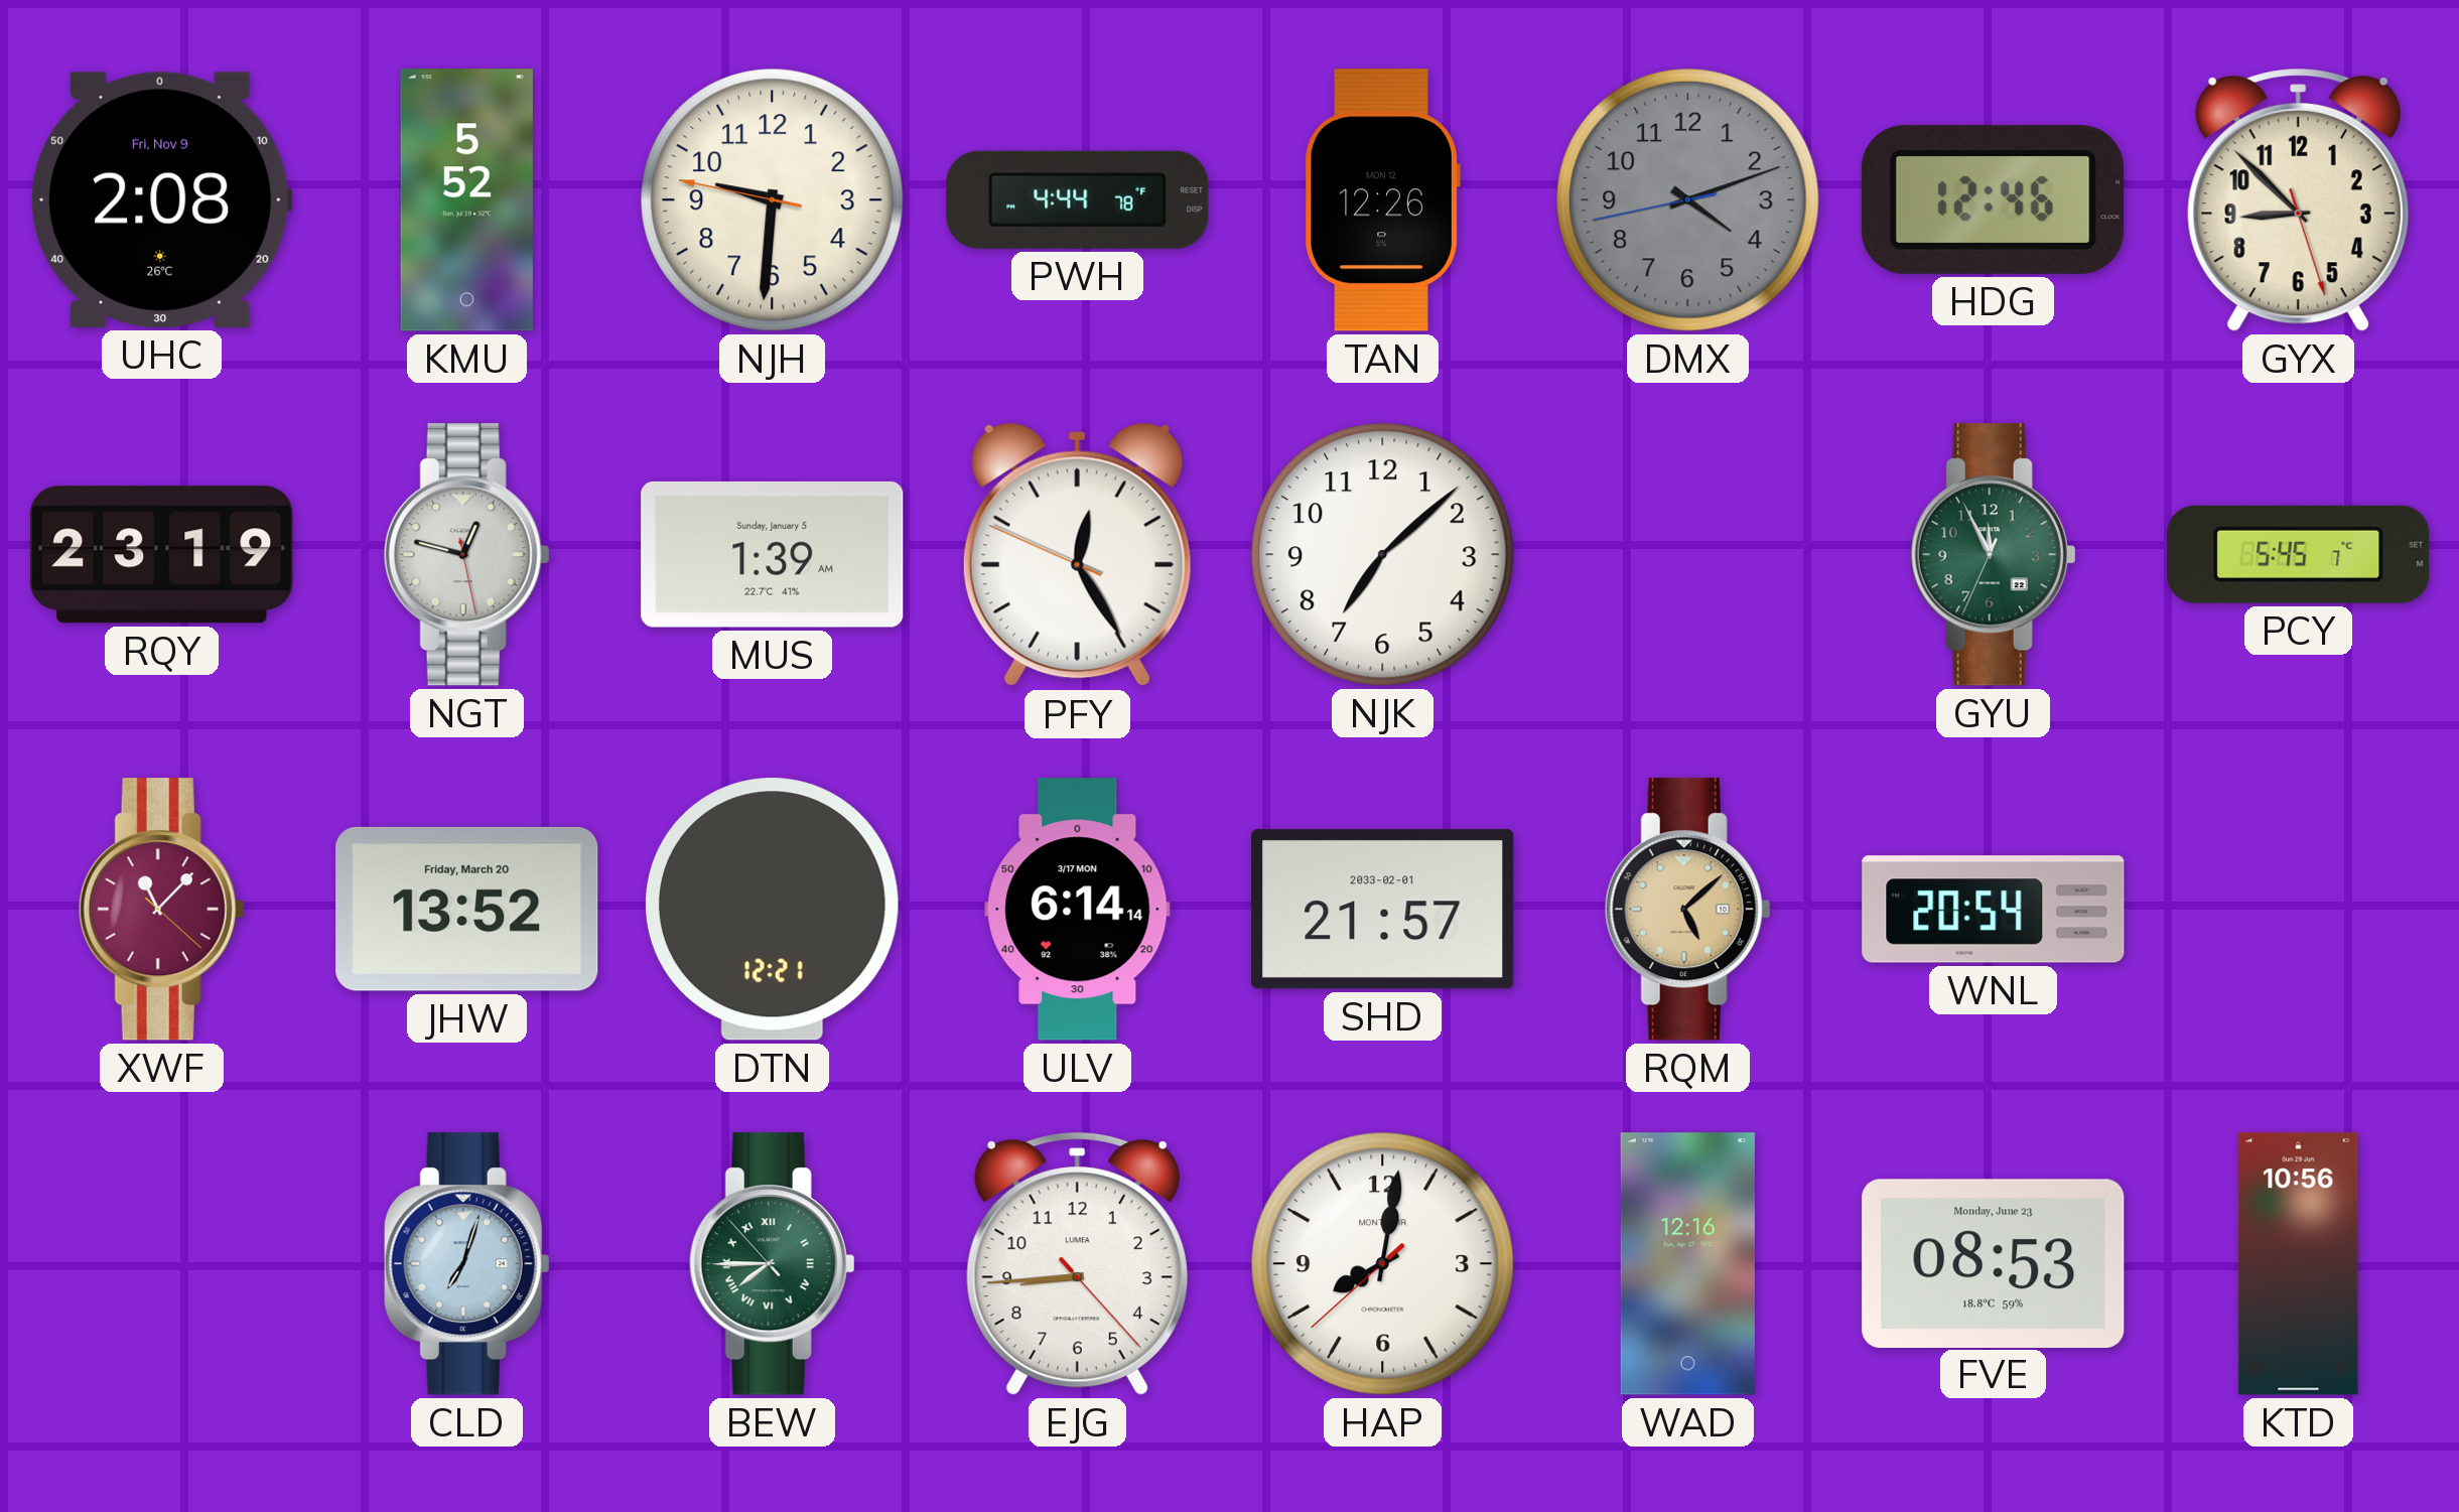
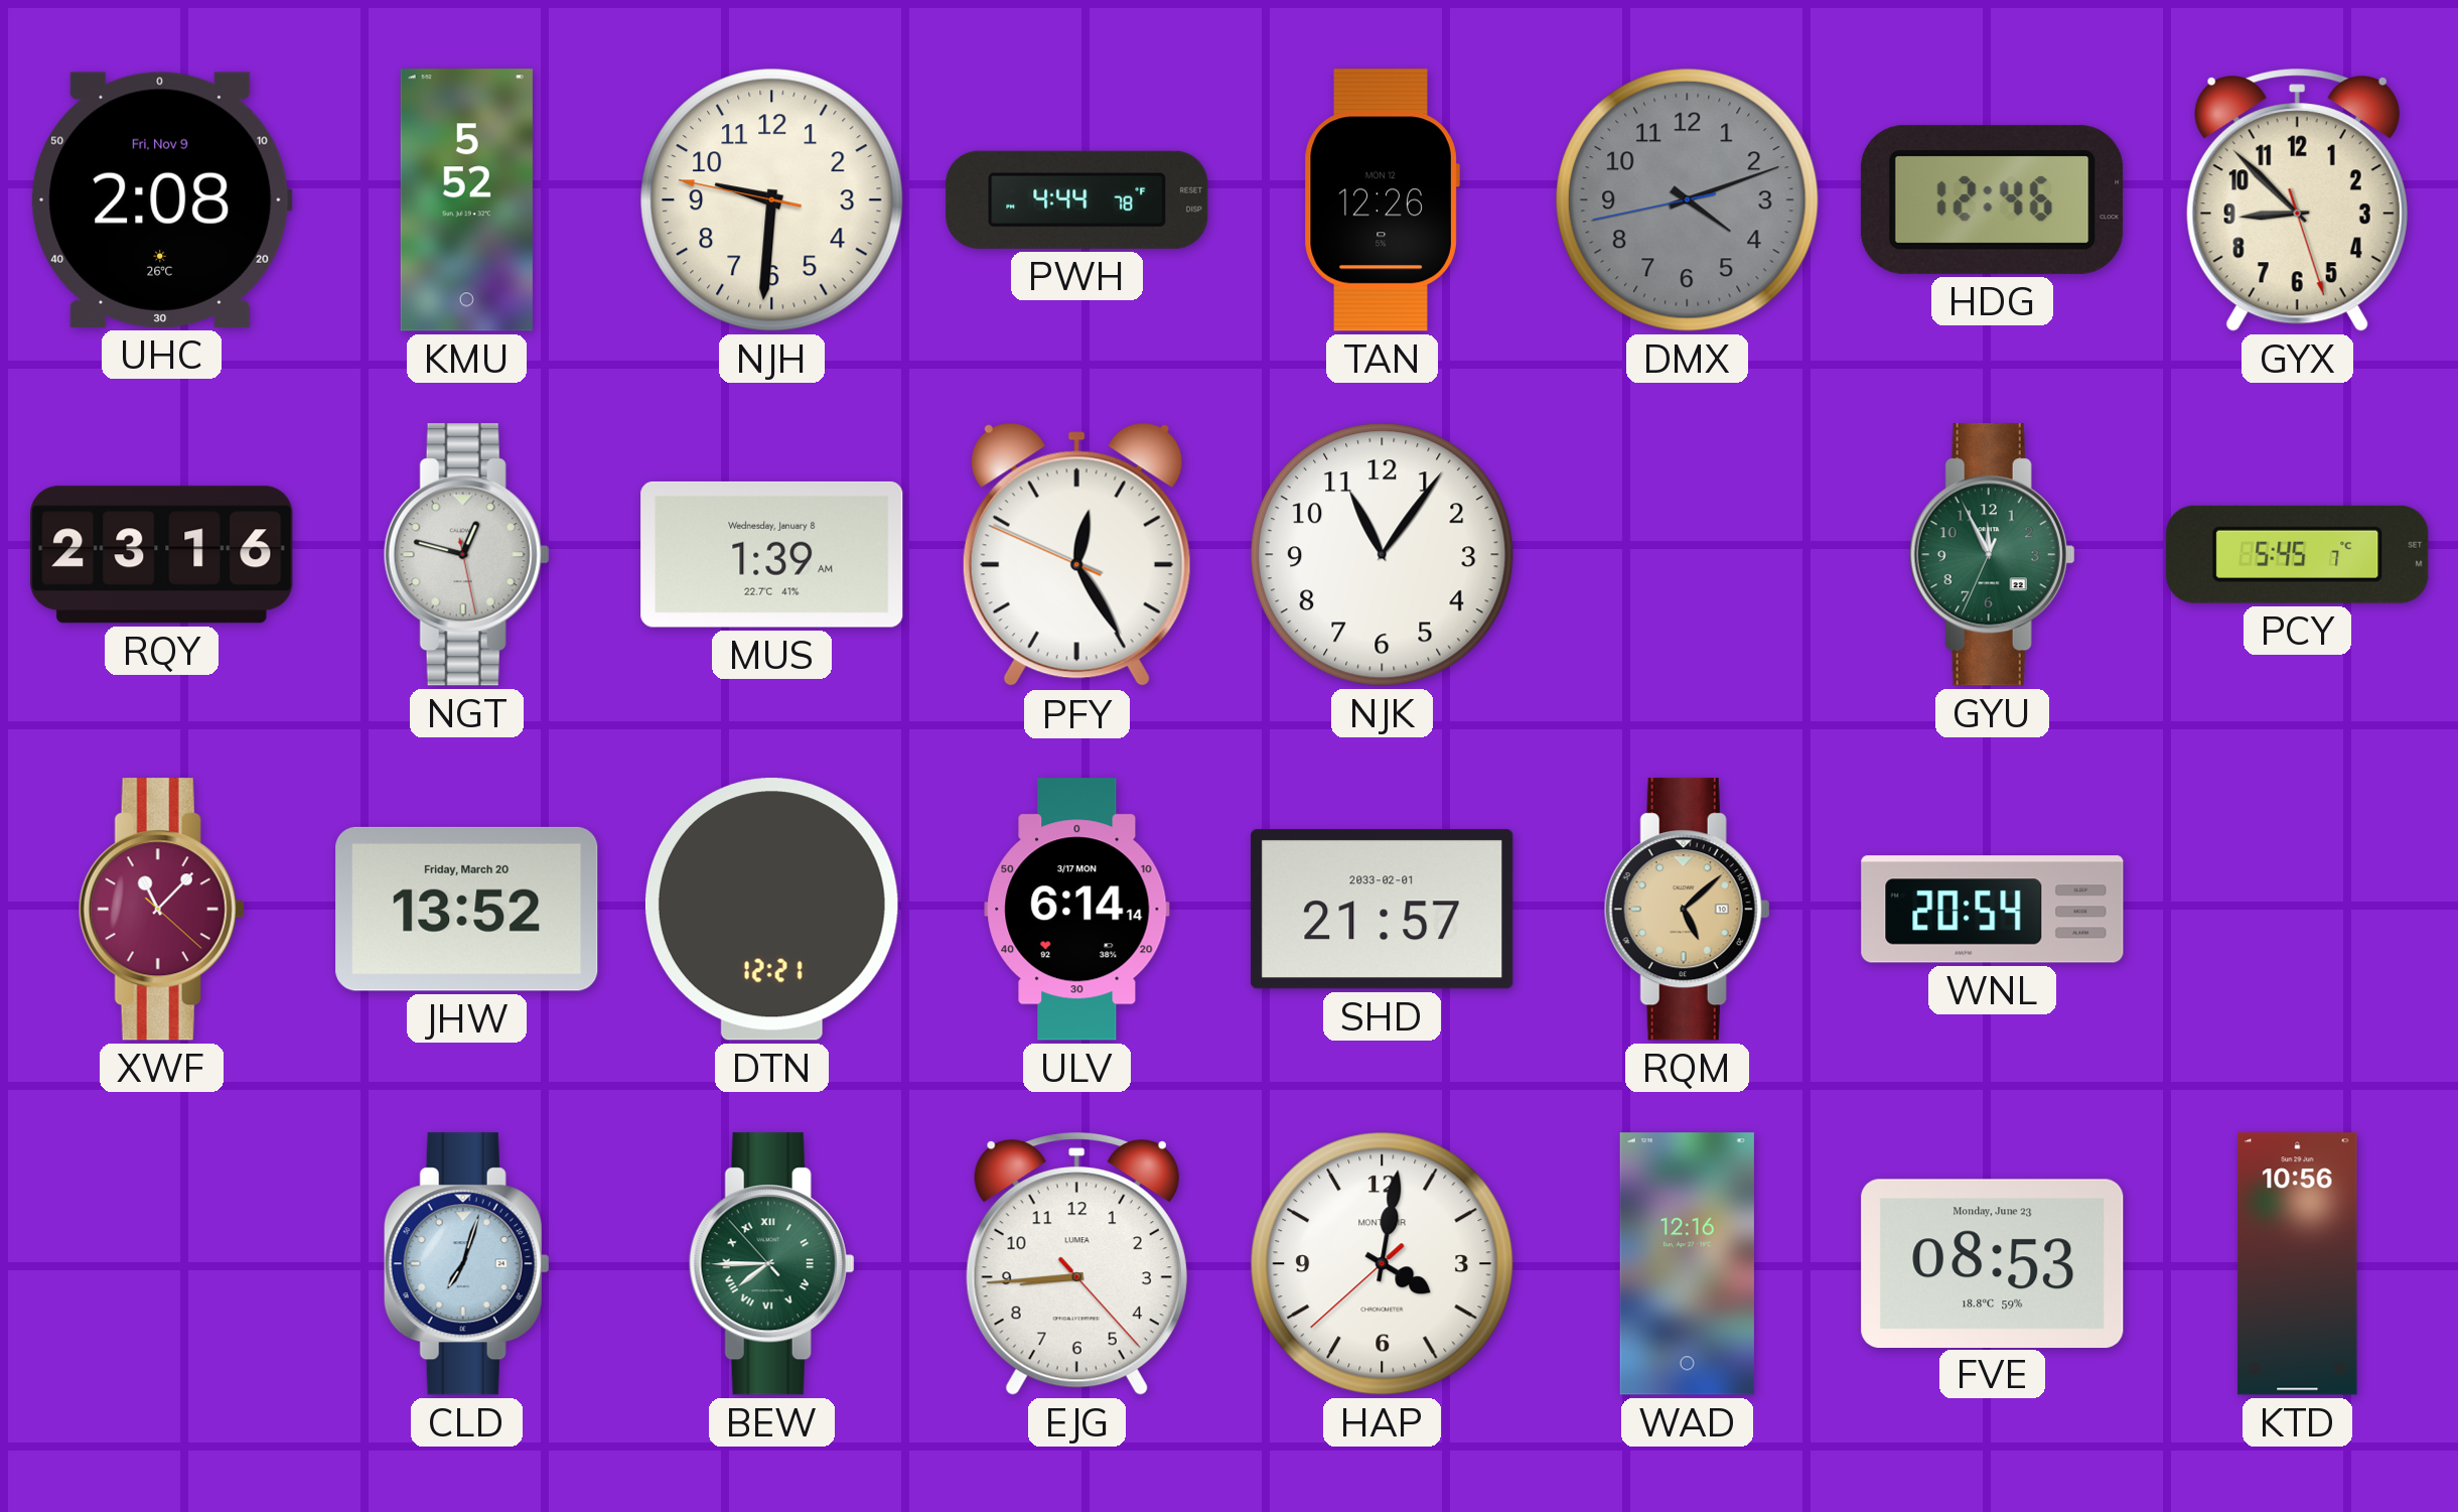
RQY: 23:19 -> 23:16 (162, 555)
MUS date: Sunday, January 5 -> Wednesday, January 8 (772, 554)
NJK: 7:08 -> 11:06 (1383, 555)
HAP: 8:01 -> 4:01 (1383, 1264)
